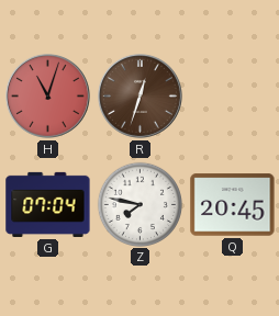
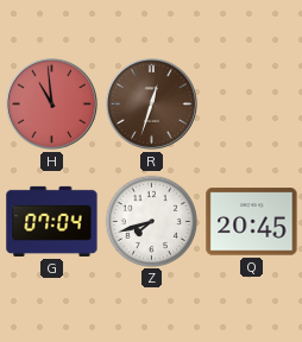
H: 11:03 -> 10:59 (52, 104)
Z: 7:47 -> 7:42 (151, 221)
